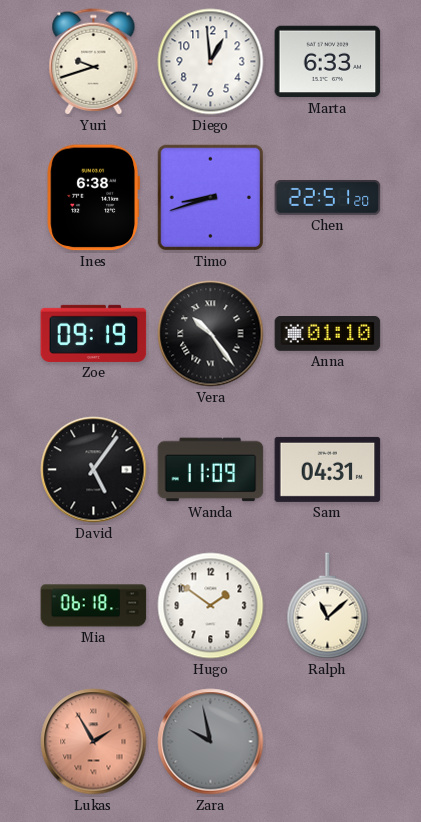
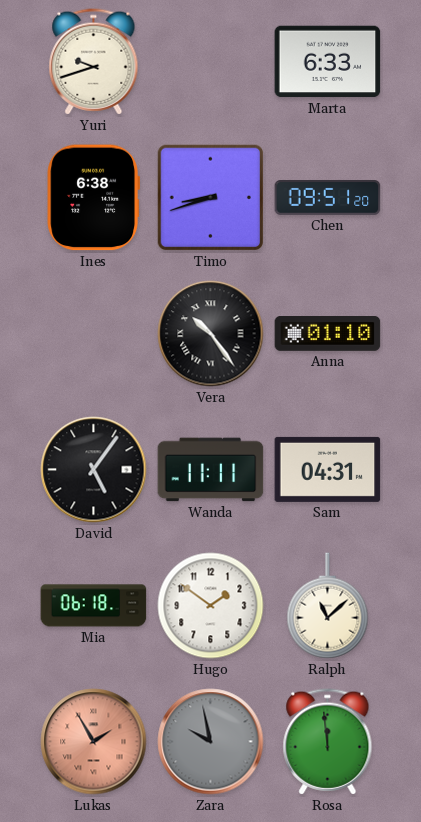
Diego: 12:59 -> none (211, 62)
Chen: 22:51 -> 09:51 (328, 198)
Zoe: 09:19 -> none (94, 333)
Wanda: 11:09 -> 11:11 (211, 470)
Rosa: none -> 11:59 (328, 742)
